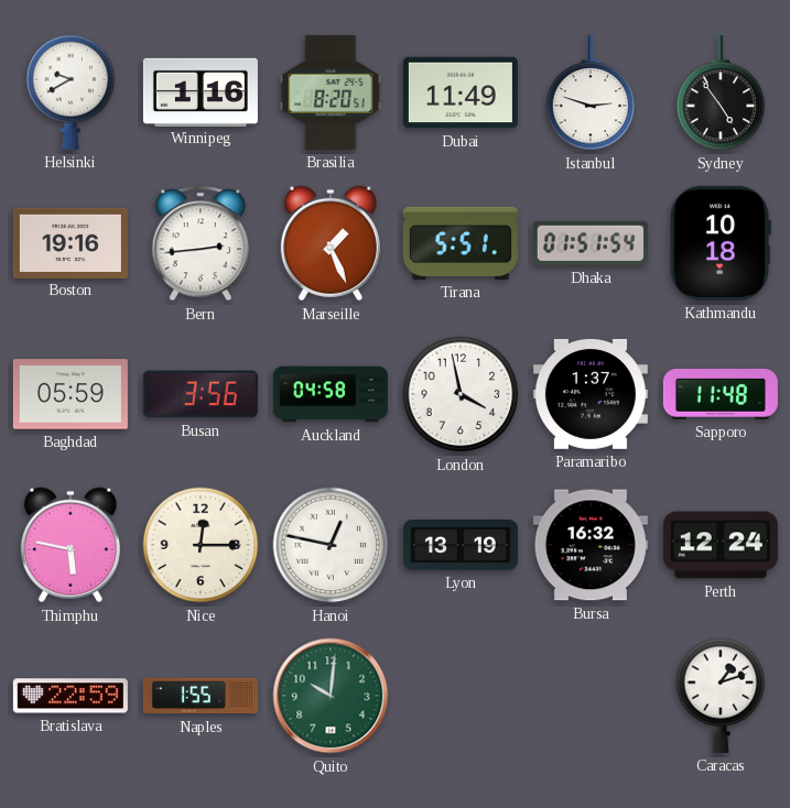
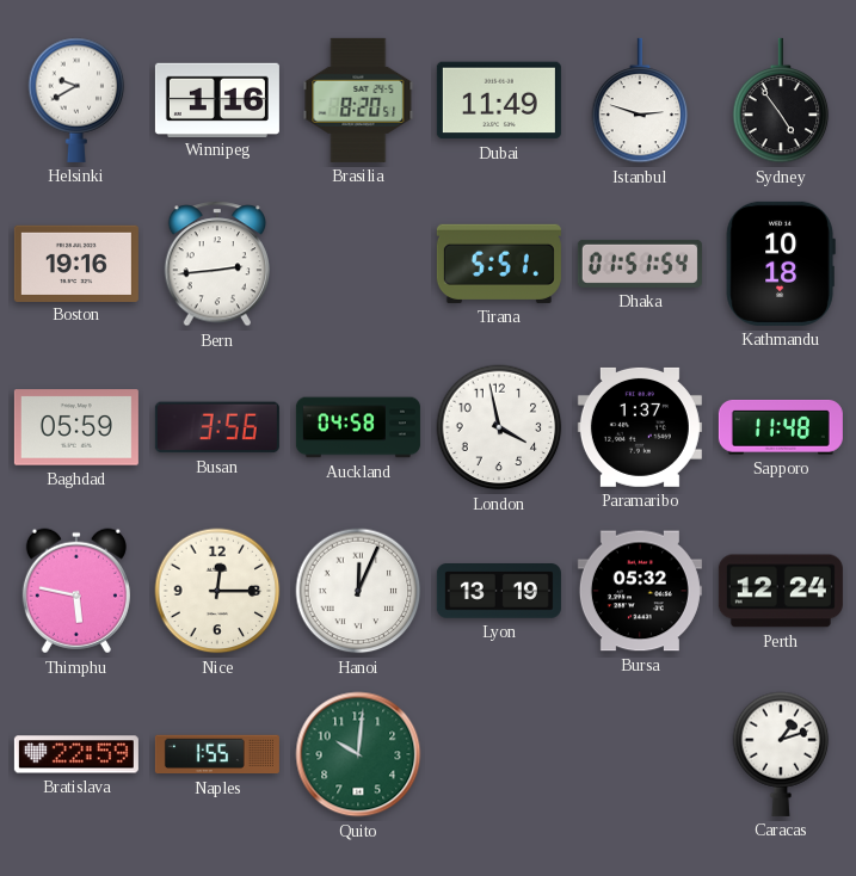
Marseille: 1:26 -> none (331, 243)
Hanoi: 12:47 -> 12:04 (358, 591)
Bursa: 16:32 -> 05:32 (640, 591)
